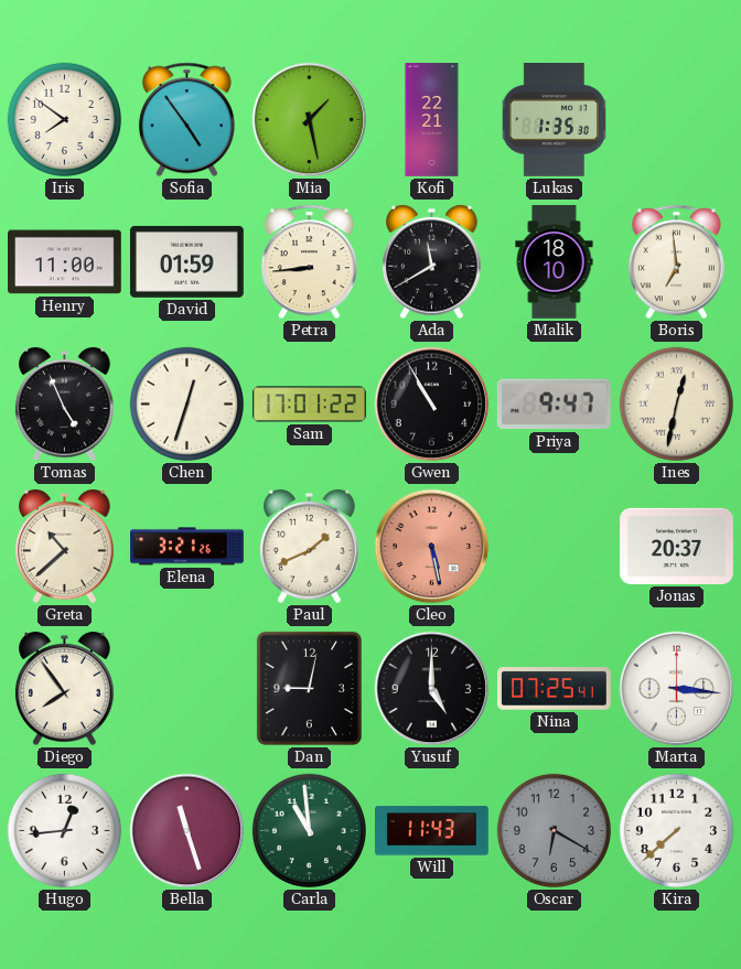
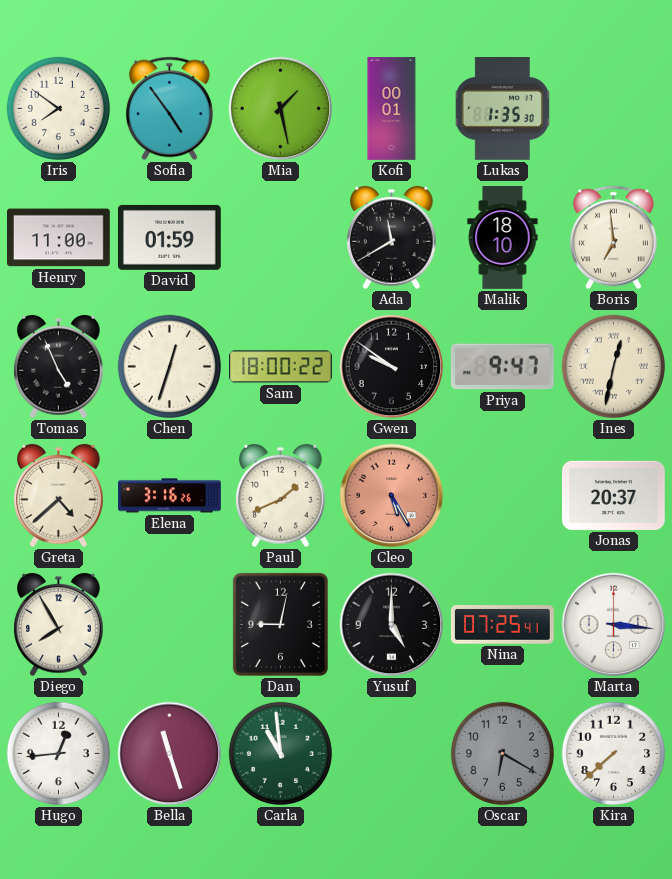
Kofi: 22:21 -> 00:01 (392, 109)
Petra: 8:44 -> none (309, 262)
Sam: 17:01 -> 18:00 (281, 367)
Gwen: 10:55 -> 9:51 (392, 367)
Greta: 10:38 -> 4:38 (59, 496)
Elena: 3:21 -> 3:16 (170, 496)
Cleo: 5:28 -> 5:25 (392, 496)
Diego: 7:54 -> 7:55 (59, 625)
Will: 11:43 -> none (432, 831)
